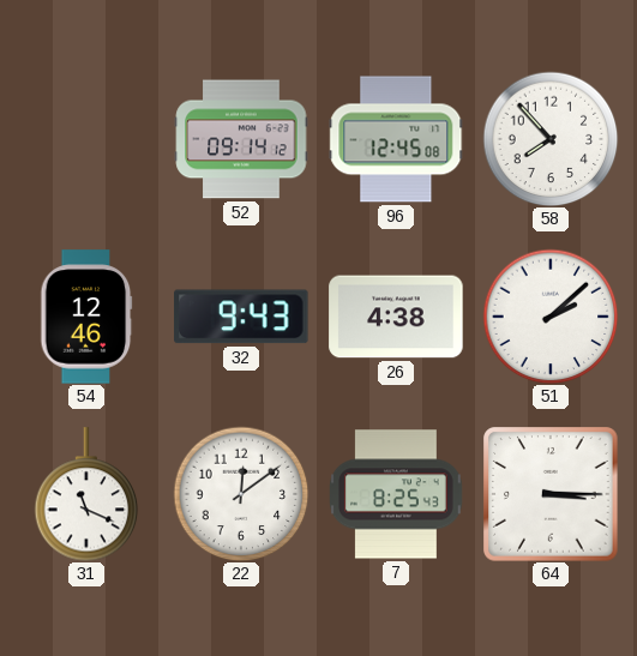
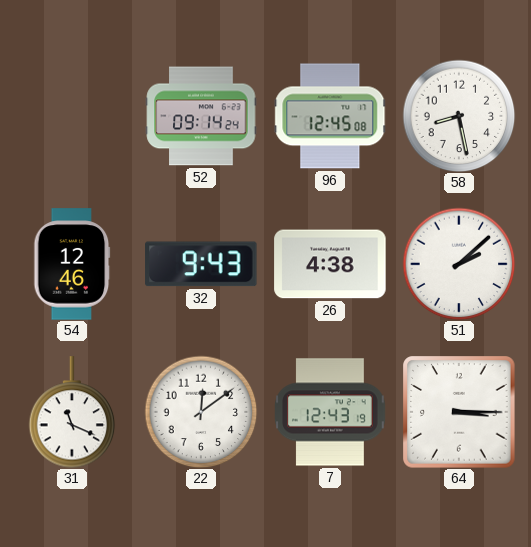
52: 09:14:12 -> 09:14:24 (201, 116)
58: 7:53 -> 8:28 (459, 116)
7: 8:25 -> 12:43 (331, 412)
